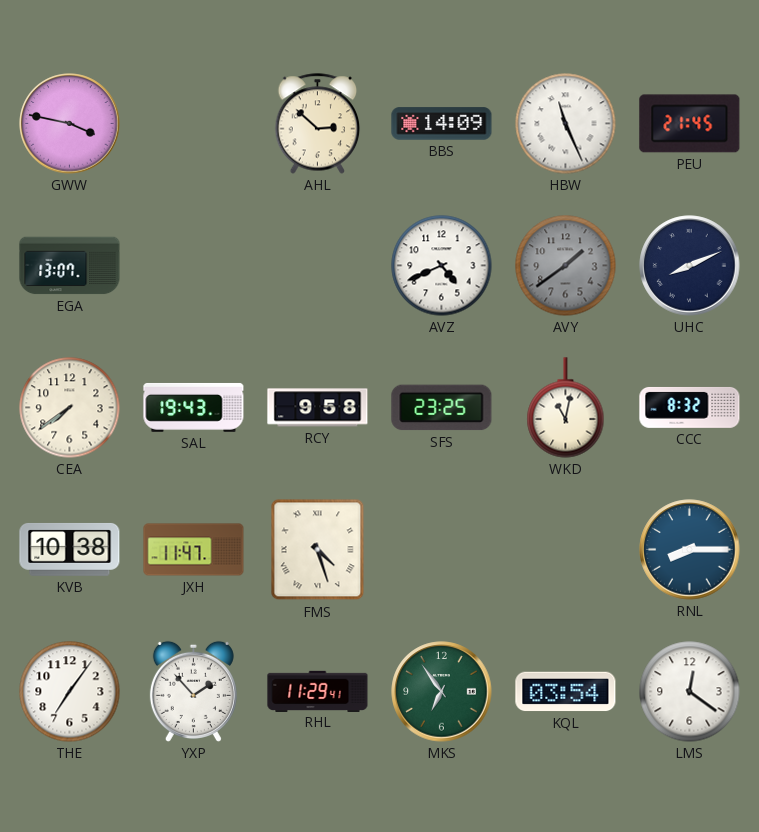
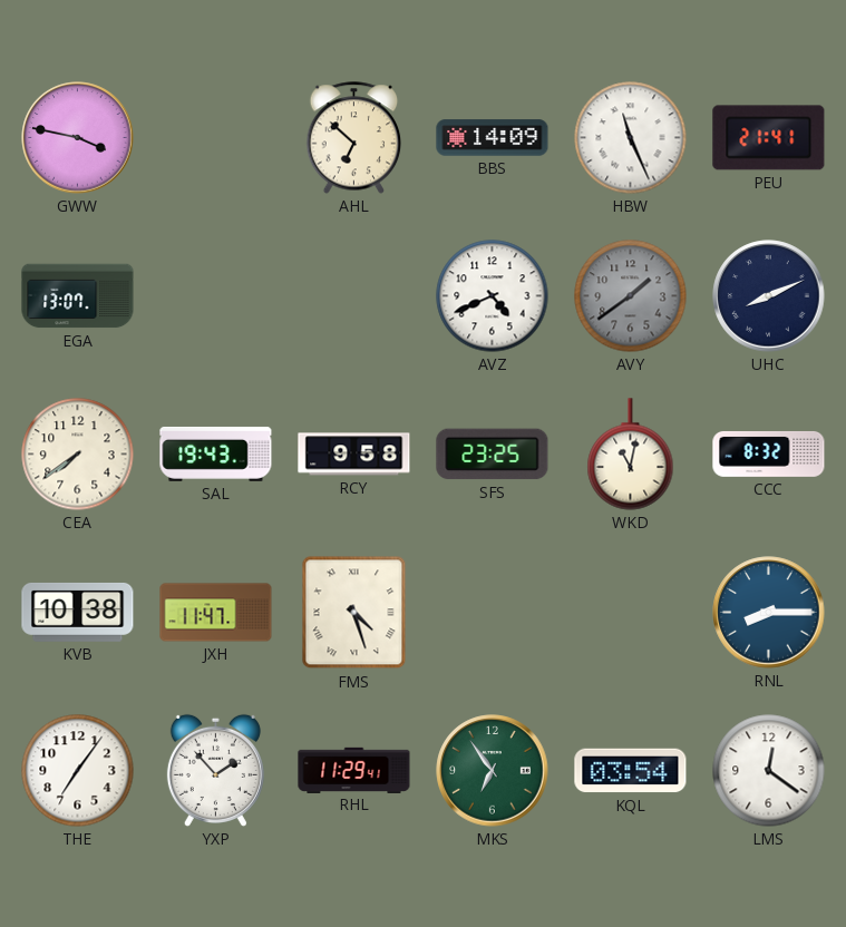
AHL: 2:52 -> 6:52 (354, 138)
PEU: 21:45 -> 21:41 (769, 138)
